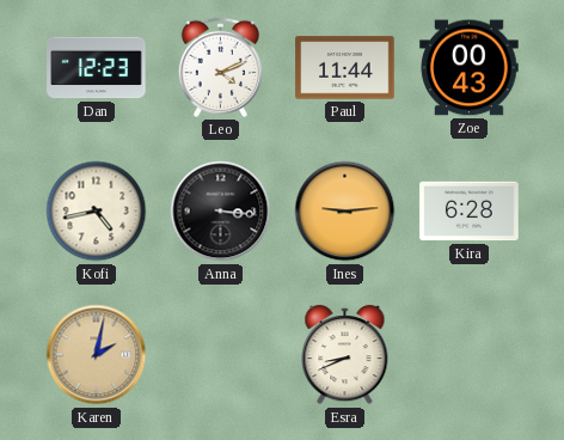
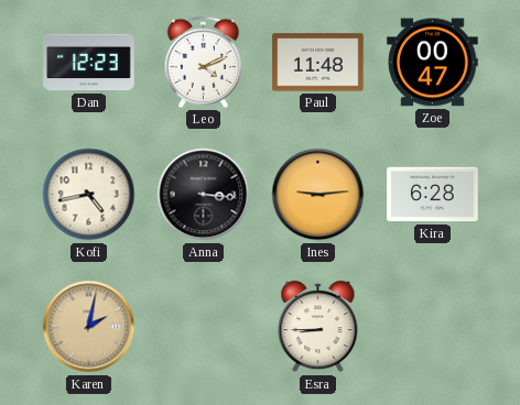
Paul: 11:44 -> 11:48 (318, 63)
Zoe: 00:43 -> 00:47 (433, 63)
Esra: 8:41 -> 8:45 (318, 327)
